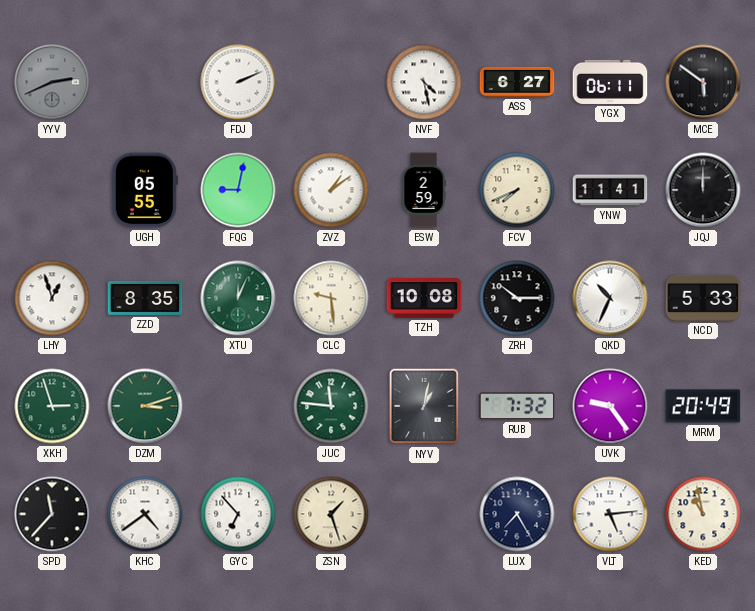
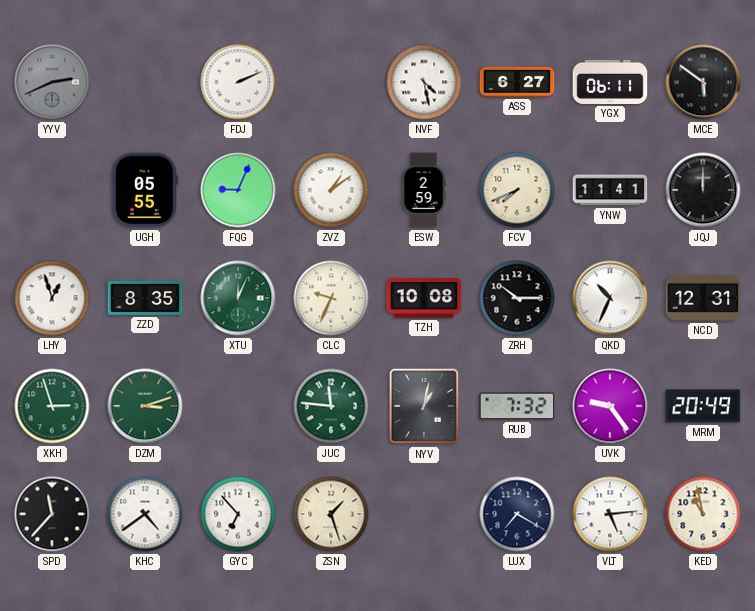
FQG: 9:02 -> 9:04 (238, 190)
CLC: 9:29 -> 9:34 (331, 298)
NCD: 5:33 -> 12:31 (703, 298)
LUX: 7:25 -> 7:20 (517, 514)
